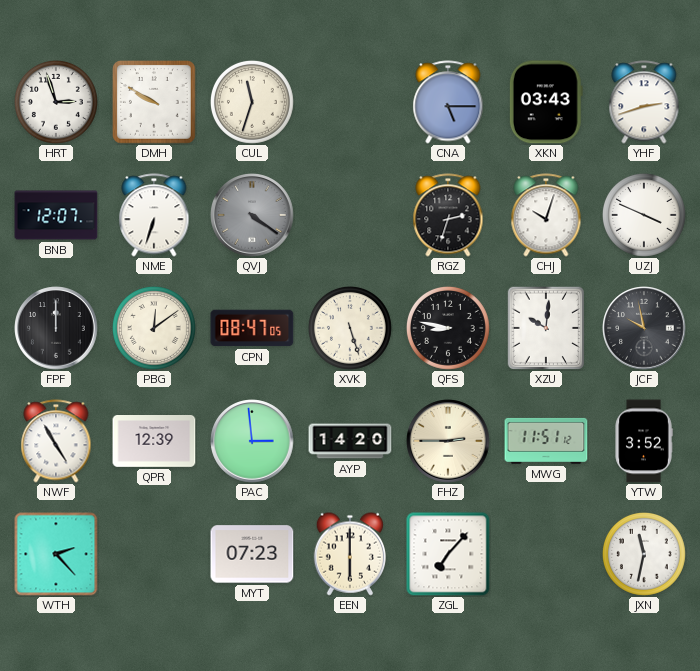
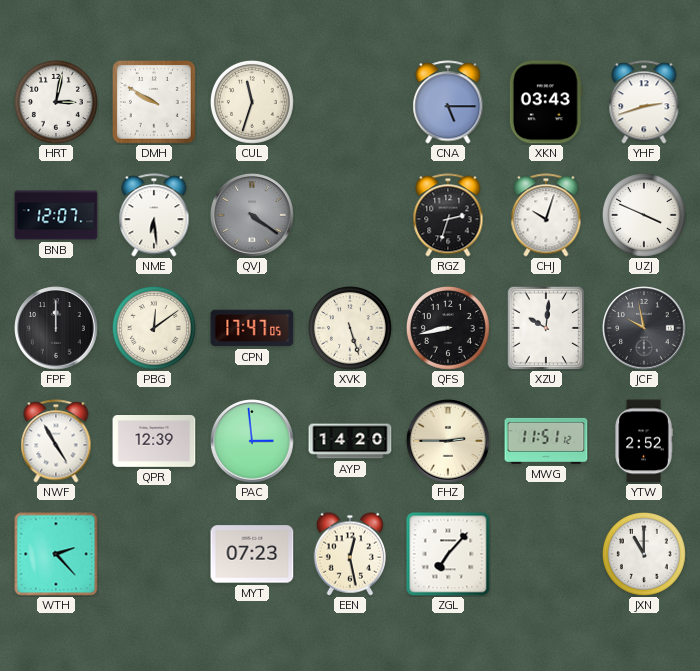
HRT: 2:57 -> 3:02 (56, 102)
NME: 6:33 -> 6:29 (154, 215)
CPN: 08:47 -> 17:47 (252, 328)
QFS: 8:47 -> 8:43 (448, 328)
YTW: 3:52 -> 2:52 (644, 441)
EEN: 6:00 -> 12:28 (349, 554)
JXN: 11:32 -> 11:00 (644, 554)
